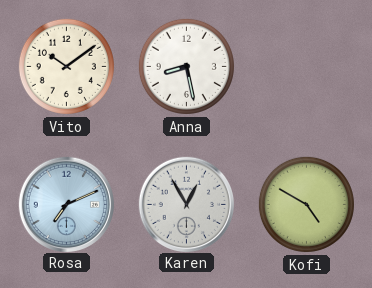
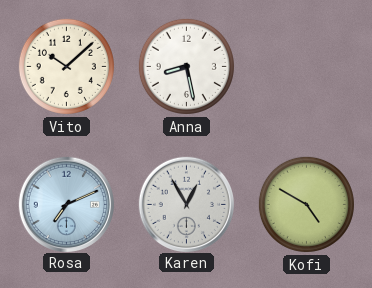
Vito: 10:09 -> 10:08 (66, 66)
